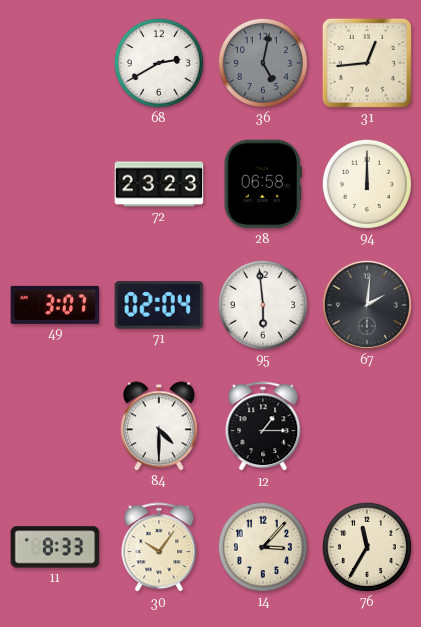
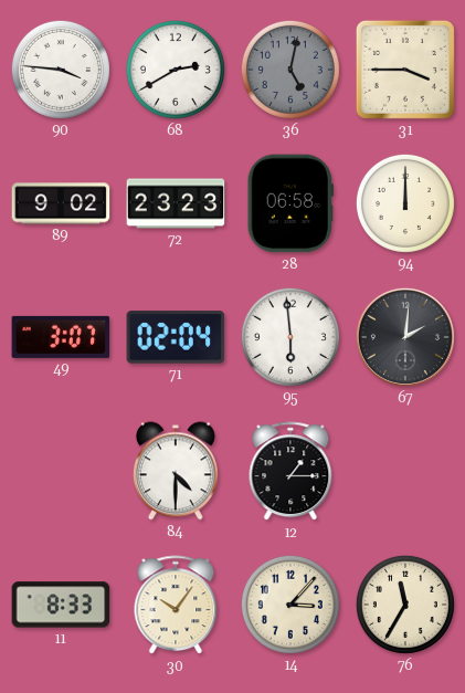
90: none -> 3:46 (61, 70)
31: 12:44 -> 3:45 (405, 70)
89: none -> 9:02 (61, 203)
